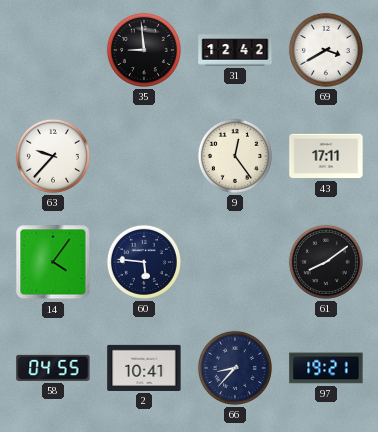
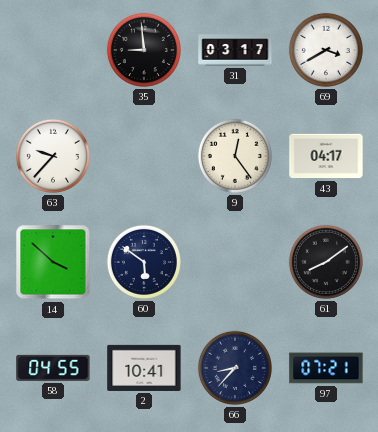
31: 12:42 -> 03:17 (235, 50)
43: 17:11 -> 04:17 (326, 156)
14: 4:06 -> 3:52 (53, 262)
60: 5:46 -> 5:51 (144, 262)
97: 19:21 -> 07:21 (326, 368)
